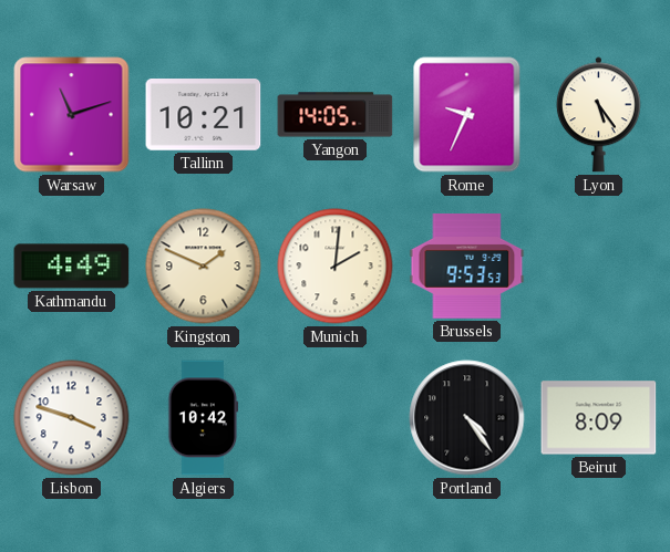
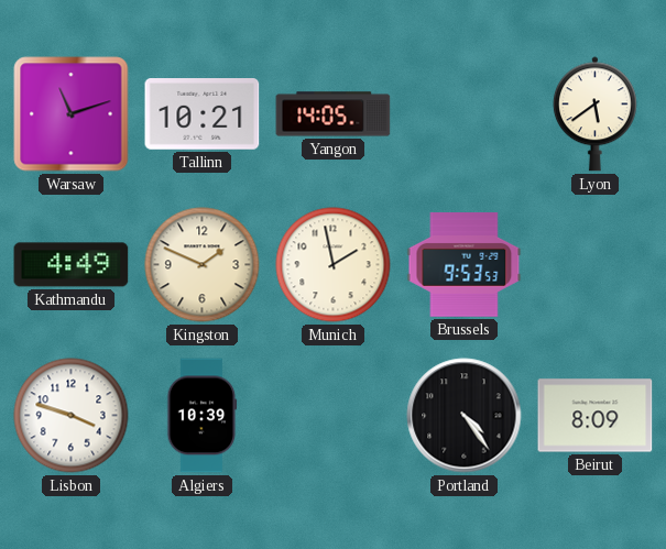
Rome: 9:34 -> none (467, 115)
Lyon: 5:24 -> 5:39 (594, 114)
Munich: 2:01 -> 1:58 (334, 265)
Algiers: 10:42 -> 10:39 (203, 416)
